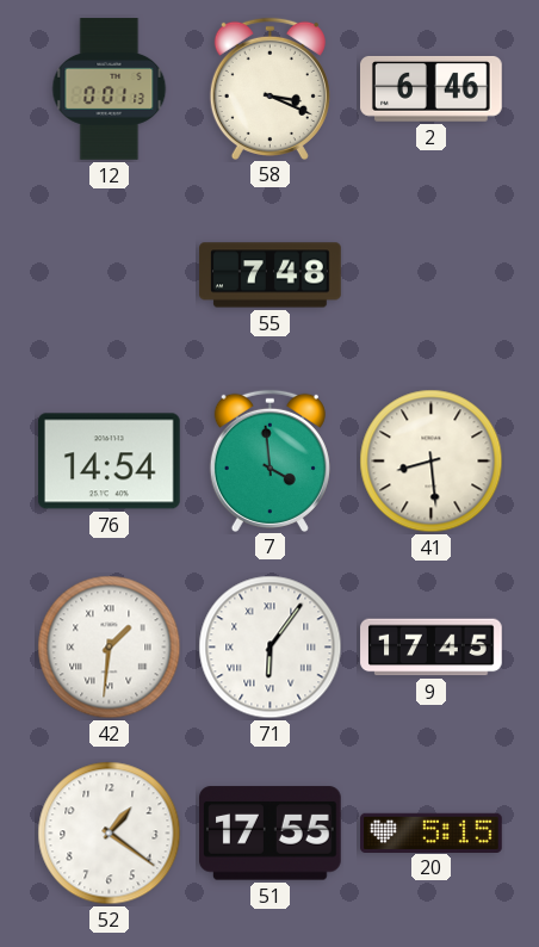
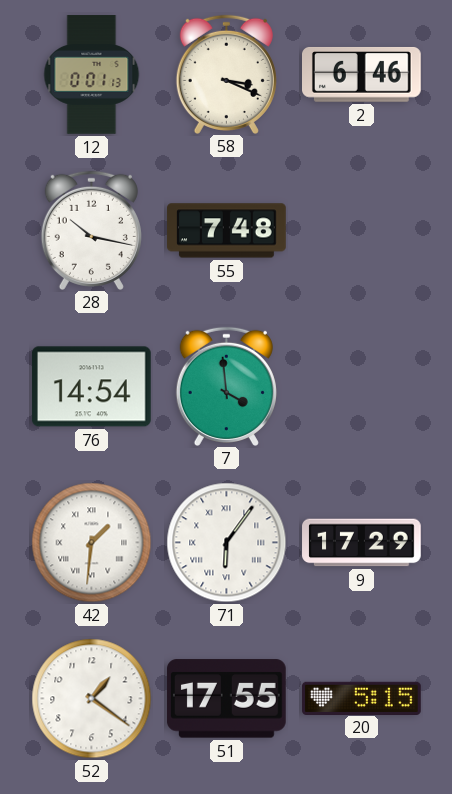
28: none -> 10:17 (91, 230)
41: 8:29 -> none (432, 462)
9: 17:45 -> 17:29 (362, 543)
